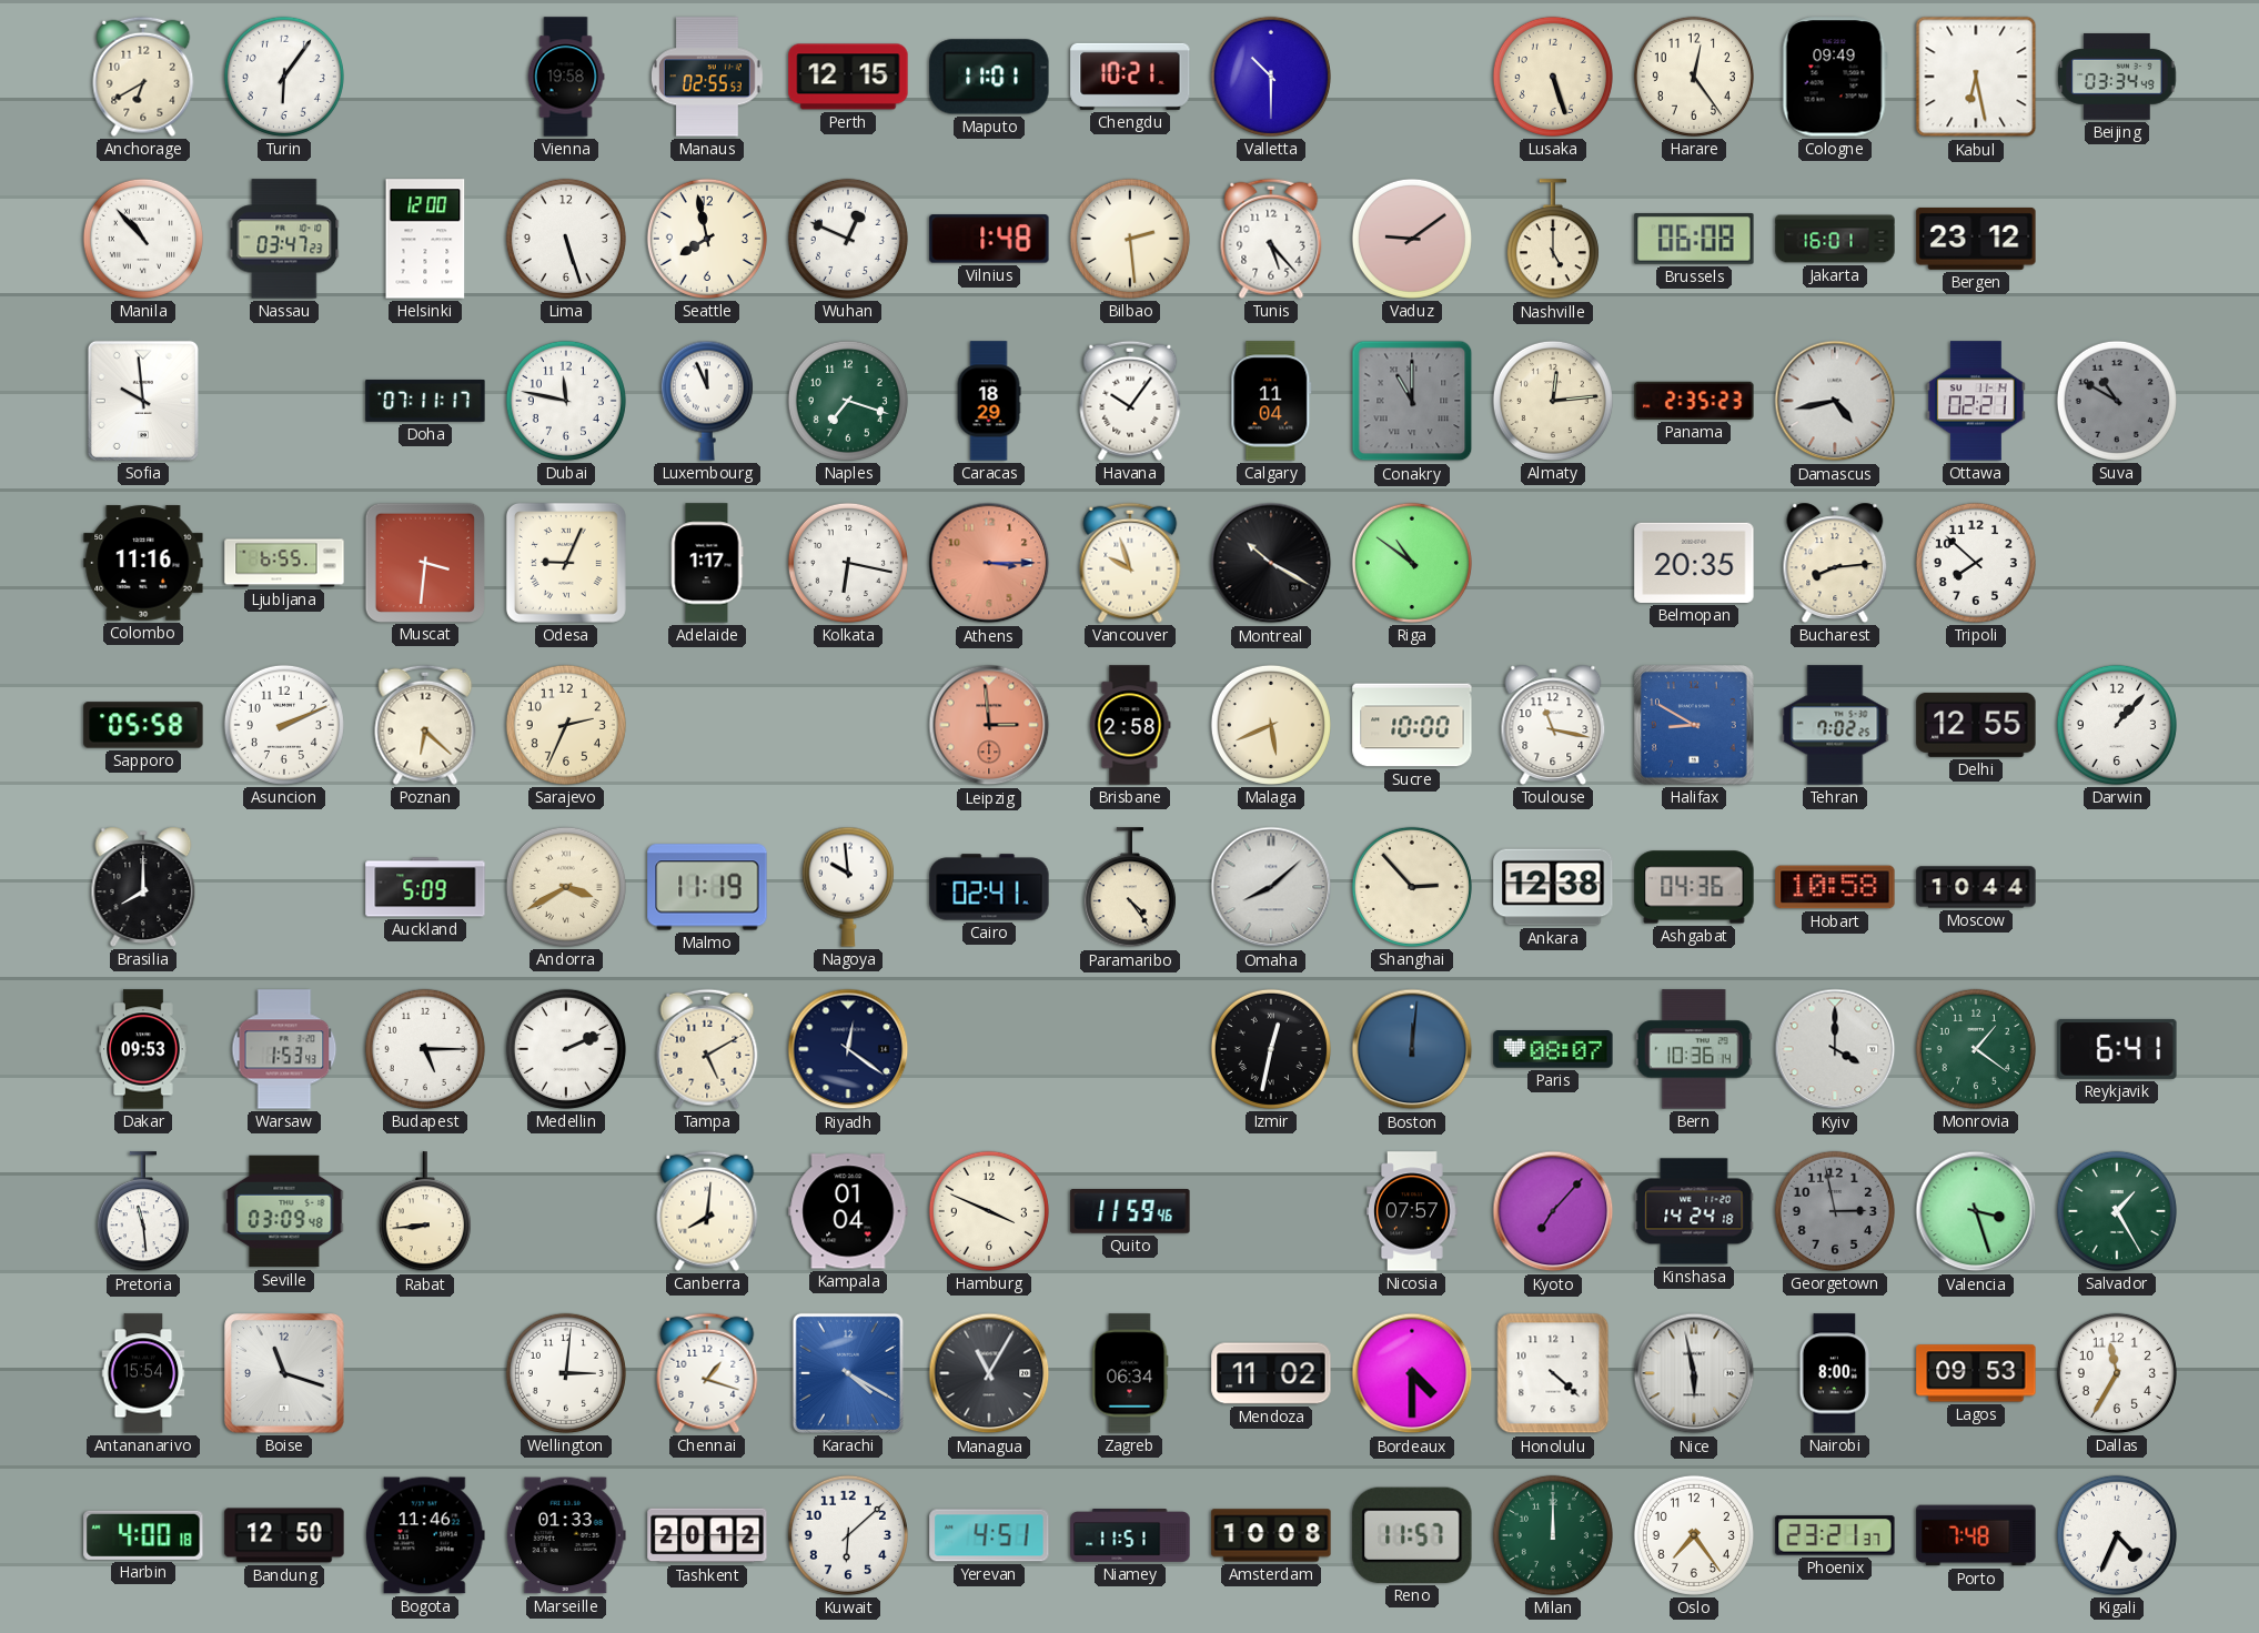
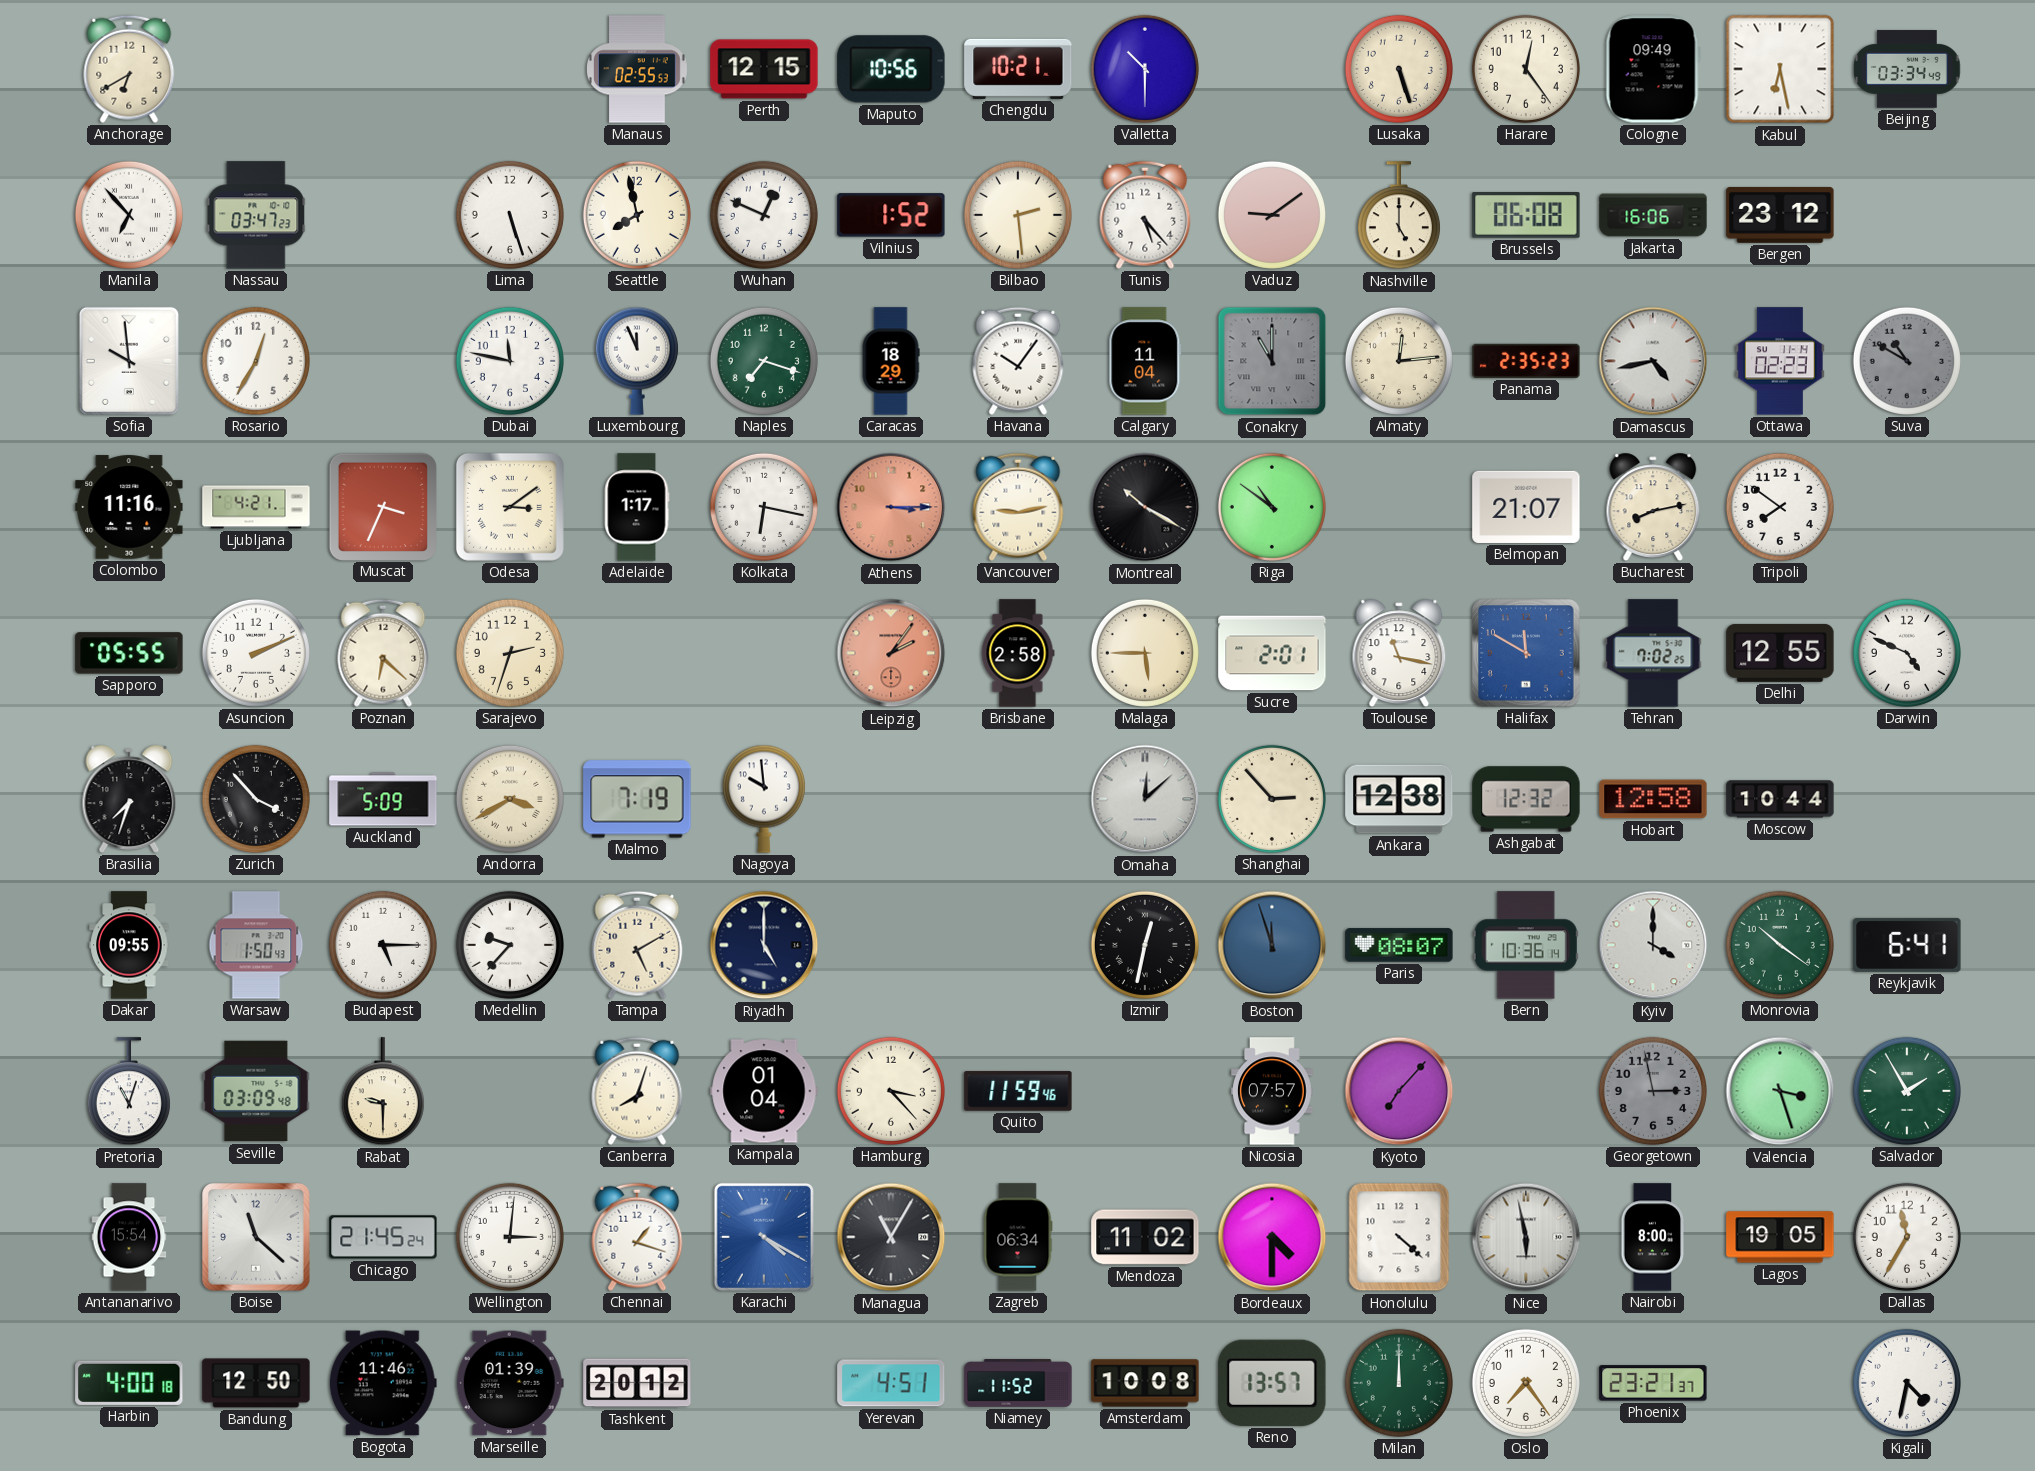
Turin: 6:06 -> none (284, 77)
Vienna: 19:58 -> none (566, 77)
Maputo: 11:01 -> 10:56 (891, 69)
Manila: 10:53 -> 6:53 (129, 215)
Helsinki: 12:00 -> none (425, 239)
Vilnius: 1:48 -> 1:52 (891, 215)
Jakarta: 16:01 -> 16:06 (1653, 215)
Rosario: none -> 12:35 (256, 361)
Doha: 07:11 -> none (425, 401)
Ottawa: 02:21 -> 02:23 (1780, 361)
Ljubljana: 6:55 -> 4:21 (256, 507)
Muscat: 3:31 -> 3:34 (382, 506)
Odesa: 9:04 -> 3:09 (510, 507)
Vancouver: 9:57 -> 9:13 (1018, 507)
Belmopan: 20:35 -> 21:07 (1526, 507)
Bucharest: 8:14 -> 8:13 (1653, 507)
Tripoli: 7:52 -> 7:51 (1780, 507)
Sapporo: 05:58 -> 05:55 (129, 653)
Sarajevo: 2:34 -> 2:33 (510, 653)
Leipzig: 2:59 -> 2:06 (891, 653)
Malaga: 5:41 -> 5:45 (1145, 653)
Sucre: 10:00 -> 2:01 (1272, 653)
Halifax: 8:50 -> 11:50 (1526, 653)
Darwin: 1:07 -> 4:49 (1907, 653)
Brasilia: 8:00 -> 7:33 (129, 799)
Zurich: none -> 3:53 (256, 799)
Malmo: 11:19 -> 7:19 (637, 799)
Cairo: 02:41 -> none (989, 887)
Paramaribo: 4:24 -> none (1130, 888)
Omaha: 8:08 -> 12:08 (1145, 799)
Ashgabat: 04:36 -> 12:32 (1526, 799)
Hobart: 10:58 -> 12:58 (1653, 799)
Dakar: 09:53 -> 09:55 (129, 945)
Warsaw: 1:53 -> 1:50 (256, 945)
Medellin: 2:11 -> 9:37 (510, 945)
Riyadh: 12:21 -> 5:00 (764, 945)
Boston: 12:01 -> 11:57 (1272, 945)
Monrovia: 1:21 -> 10:21 (1780, 945)
Pretoria: 11:29 -> 11:03 (129, 1092)
Rabat: 8:44 -> 9:30 (383, 1092)
Canberra: 8:01 -> 8:03 (637, 1091)
Hamburg: 3:49 -> 3:23 (891, 1091)
Kinshasa: 14:24 -> none (1694, 1211)
Salvador: 1:25 -> 1:55 (1907, 1091)
Boise: 11:18 -> 11:22 (256, 1237)
Chicago: none -> 21:45 (383, 1237)
Lagos: 09:53 -> 19:05 (1780, 1237)
Marseille: 01:33 -> 01:39 (510, 1383)
Kuwait: 6:08 -> none (848, 1535)
Niamey: 11:51 -> 11:52 (1018, 1383)
Reno: 11:57 -> 13:57 (1272, 1383)
Porto: 7:48 -> none (1976, 1535)
Kigali: 4:34 -> 4:32 (1907, 1383)
